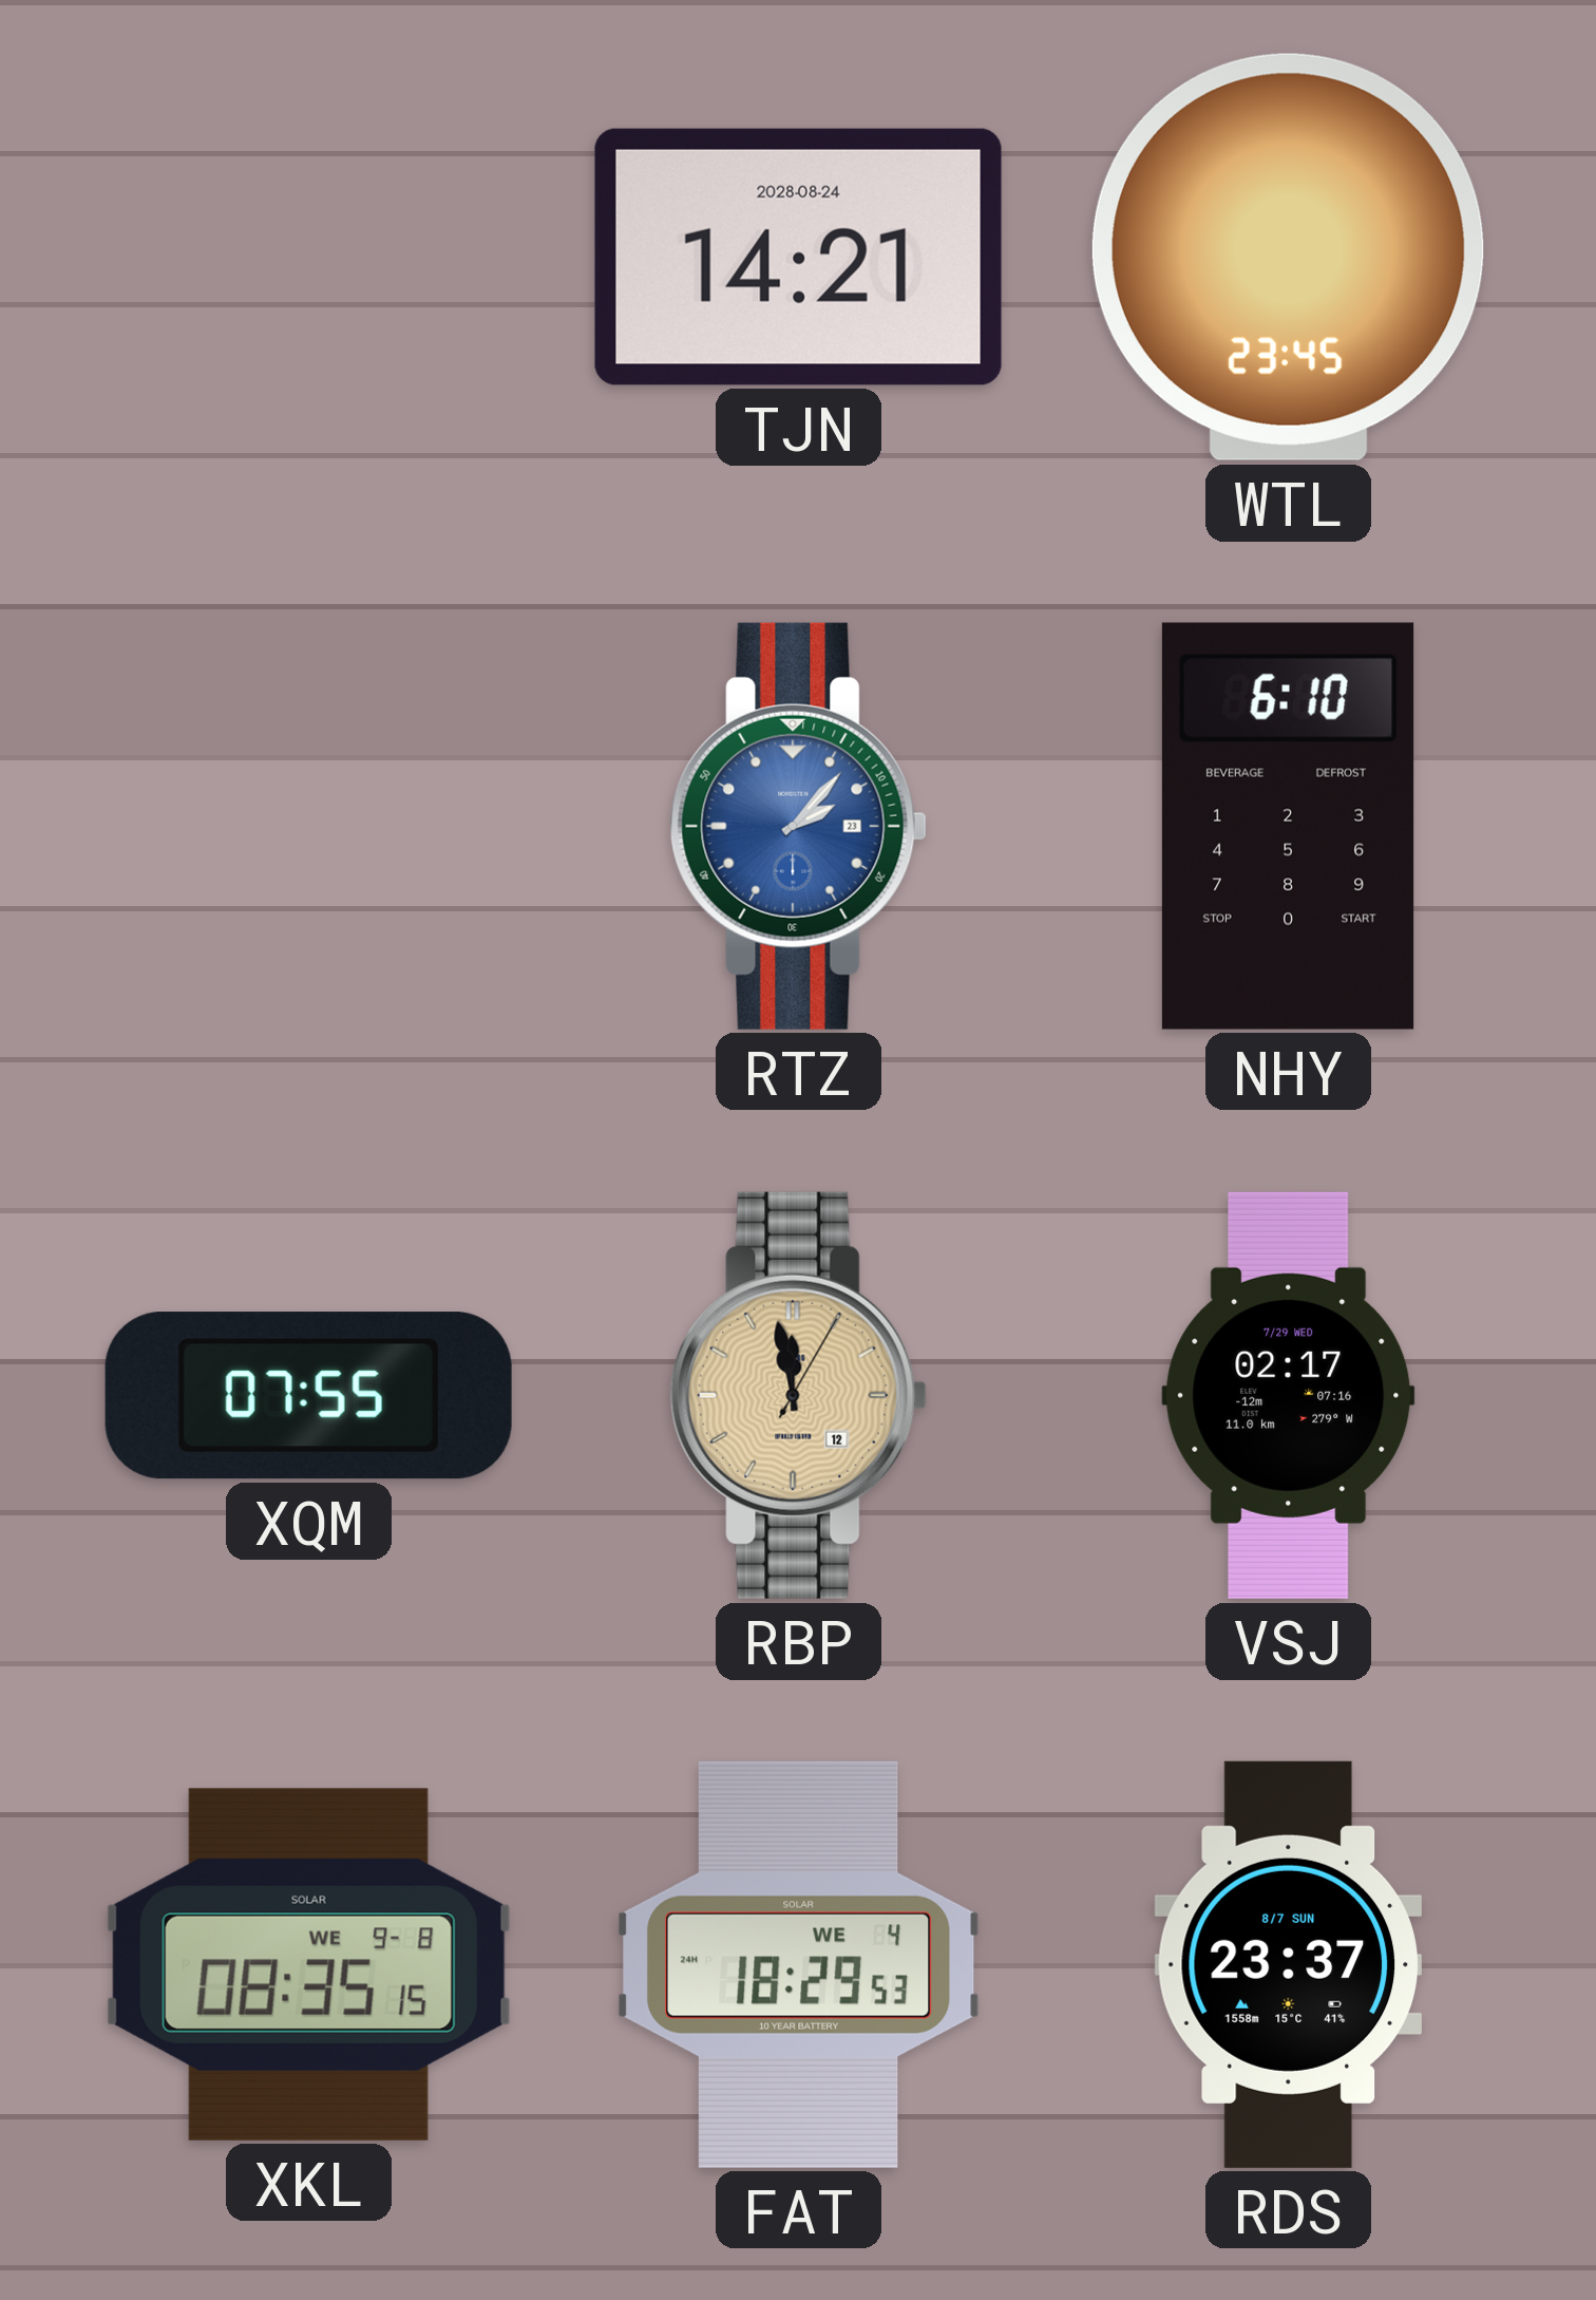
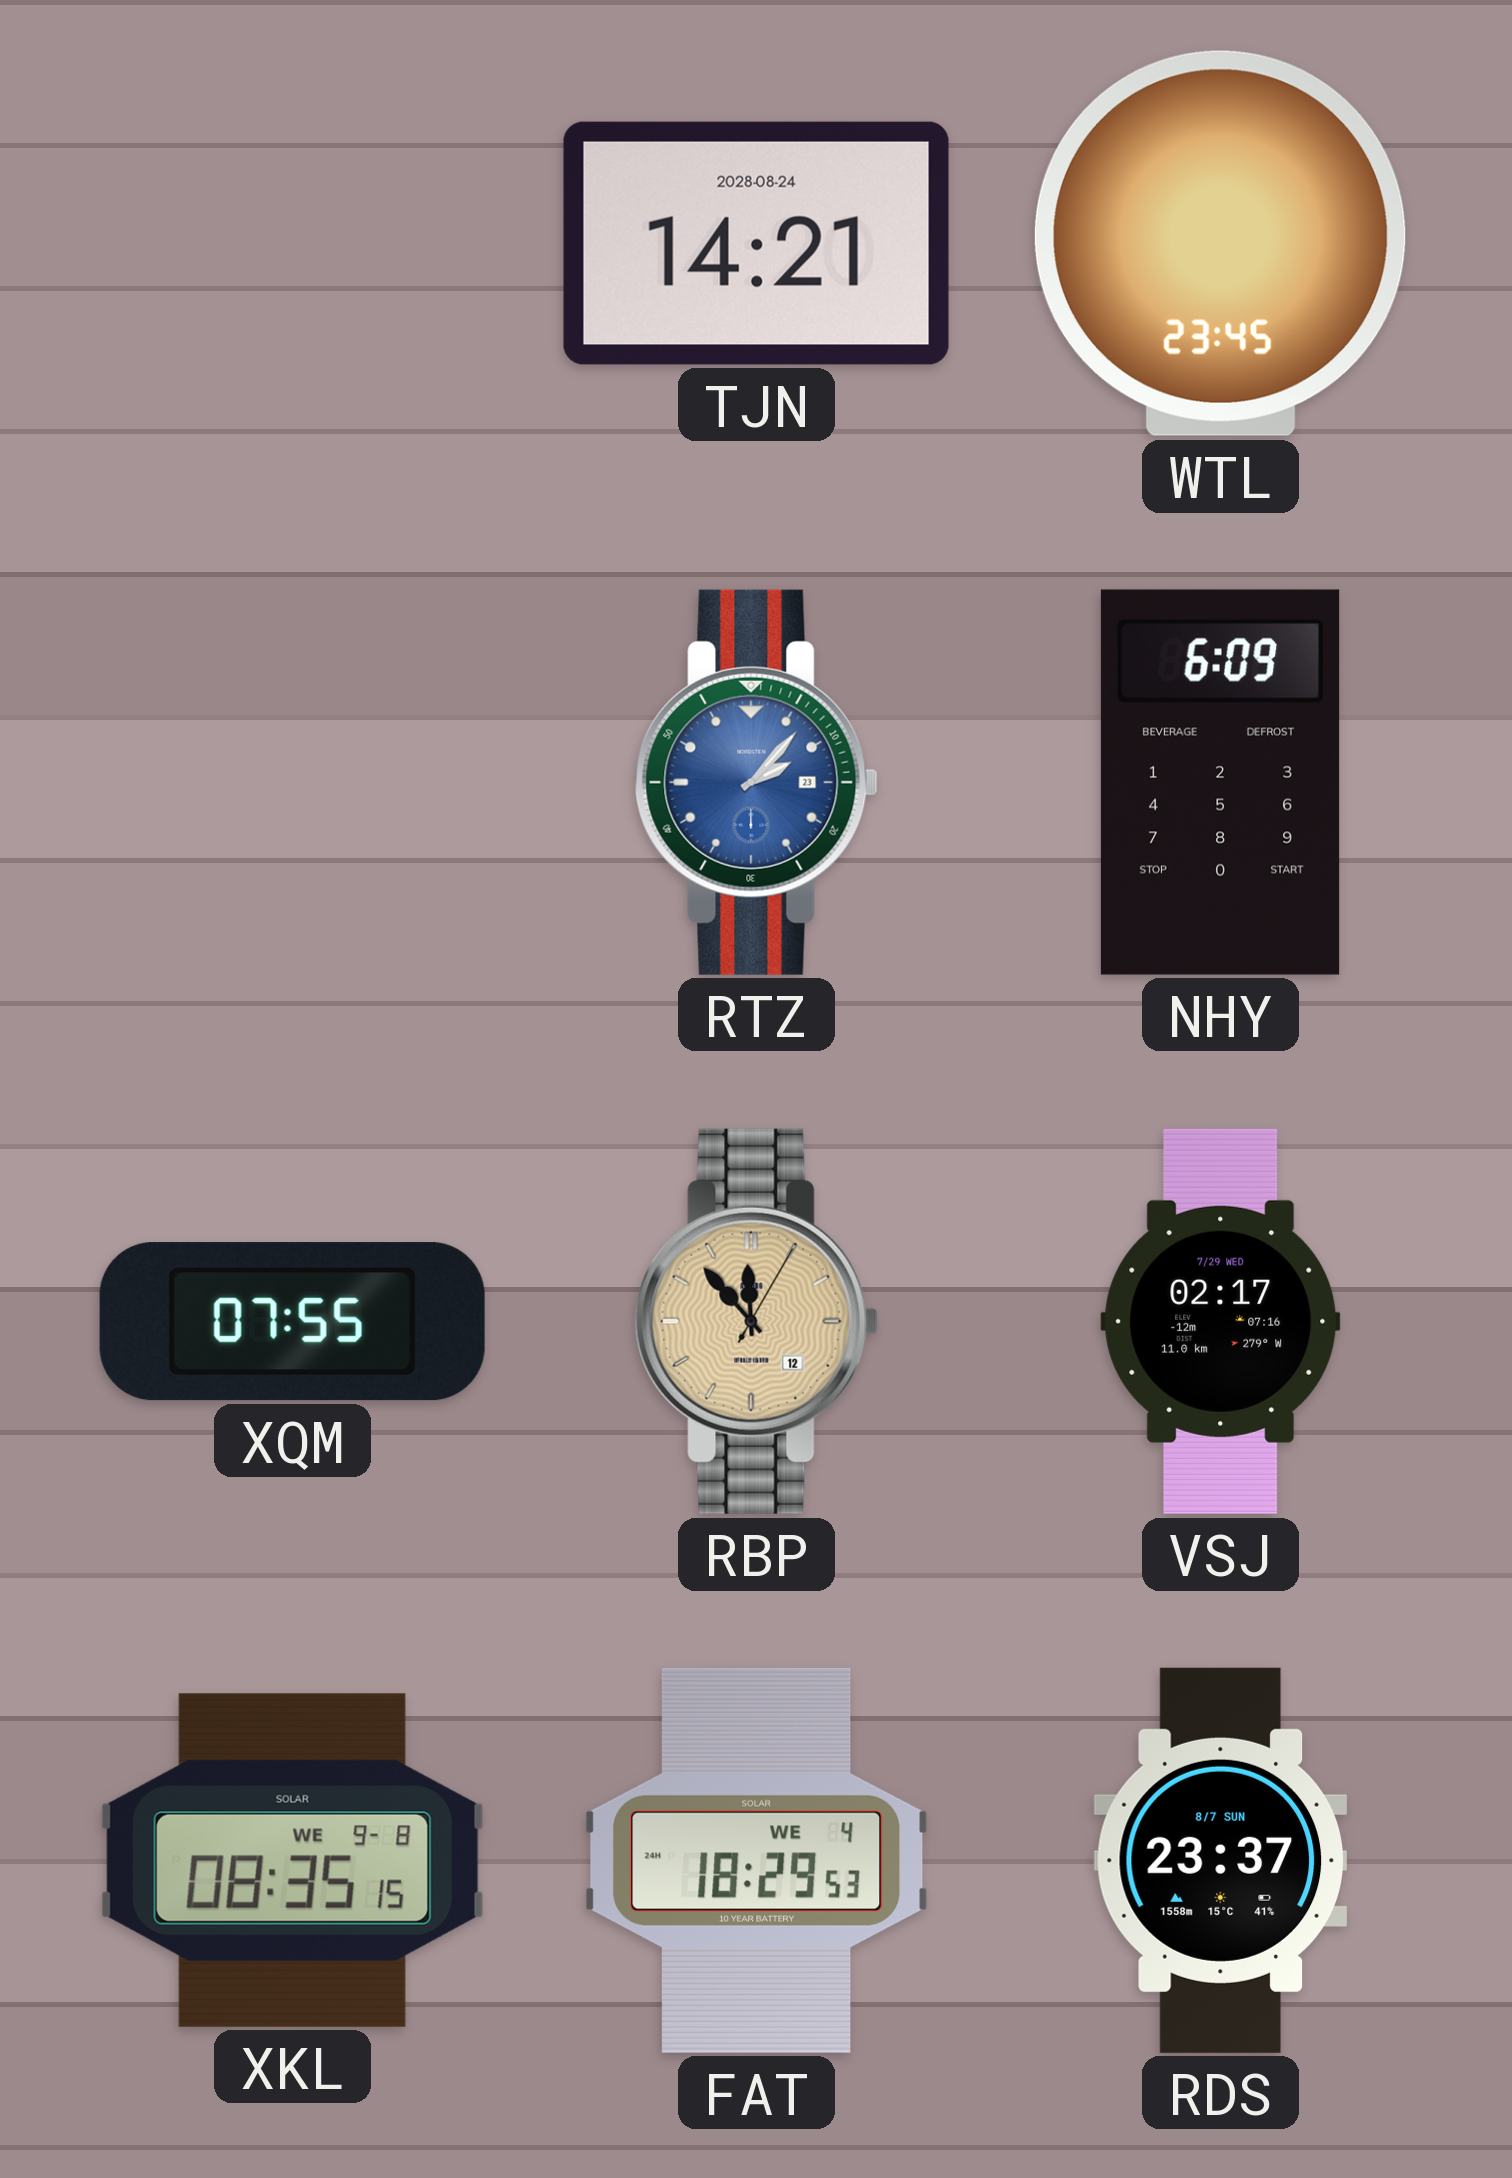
NHY: 6:10 -> 6:09 (1220, 782)
RBP: 11:58 -> 11:53 (756, 1321)
